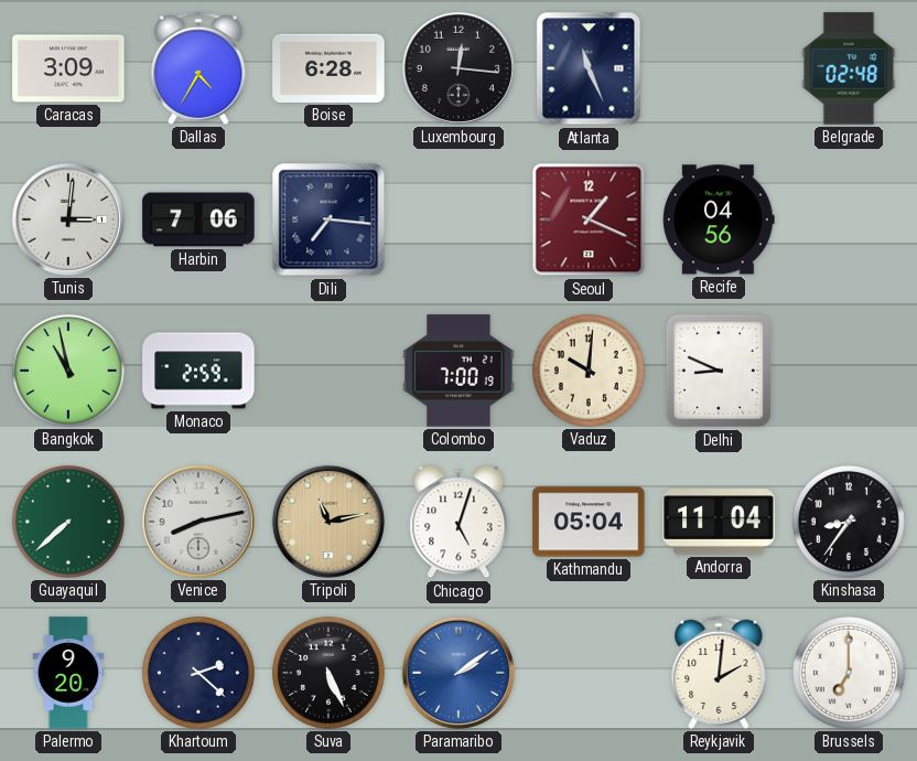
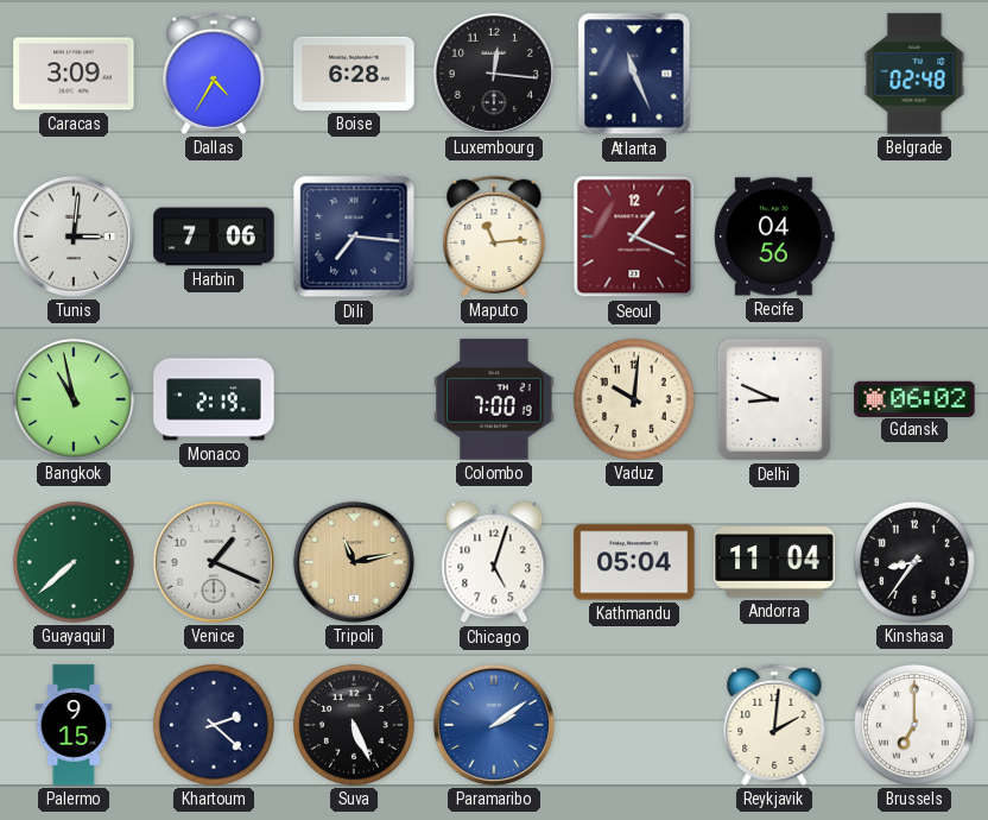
Maputo: none -> 11:14 (494, 236)
Monaco: 2:59 -> 2:19 (214, 399)
Gdansk: none -> 06:02 (914, 398)
Venice: 8:13 -> 1:19 (214, 562)
Palermo: 9:20 -> 9:15 (74, 725)
